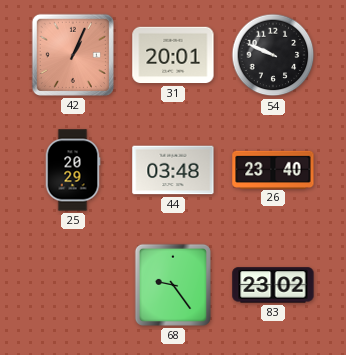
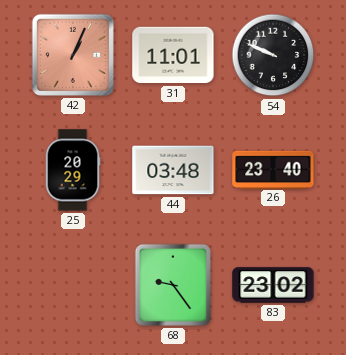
31: 20:01 -> 11:01 (173, 55)
